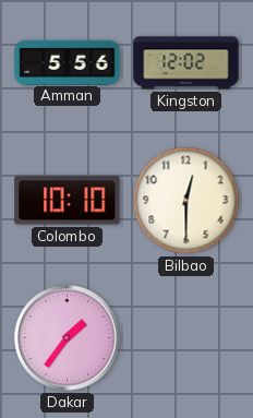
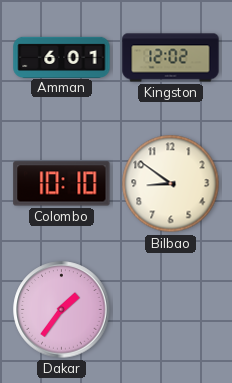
Amman: 5:56 -> 6:01 (62, 57)
Bilbao: 12:30 -> 8:51 (171, 184)
